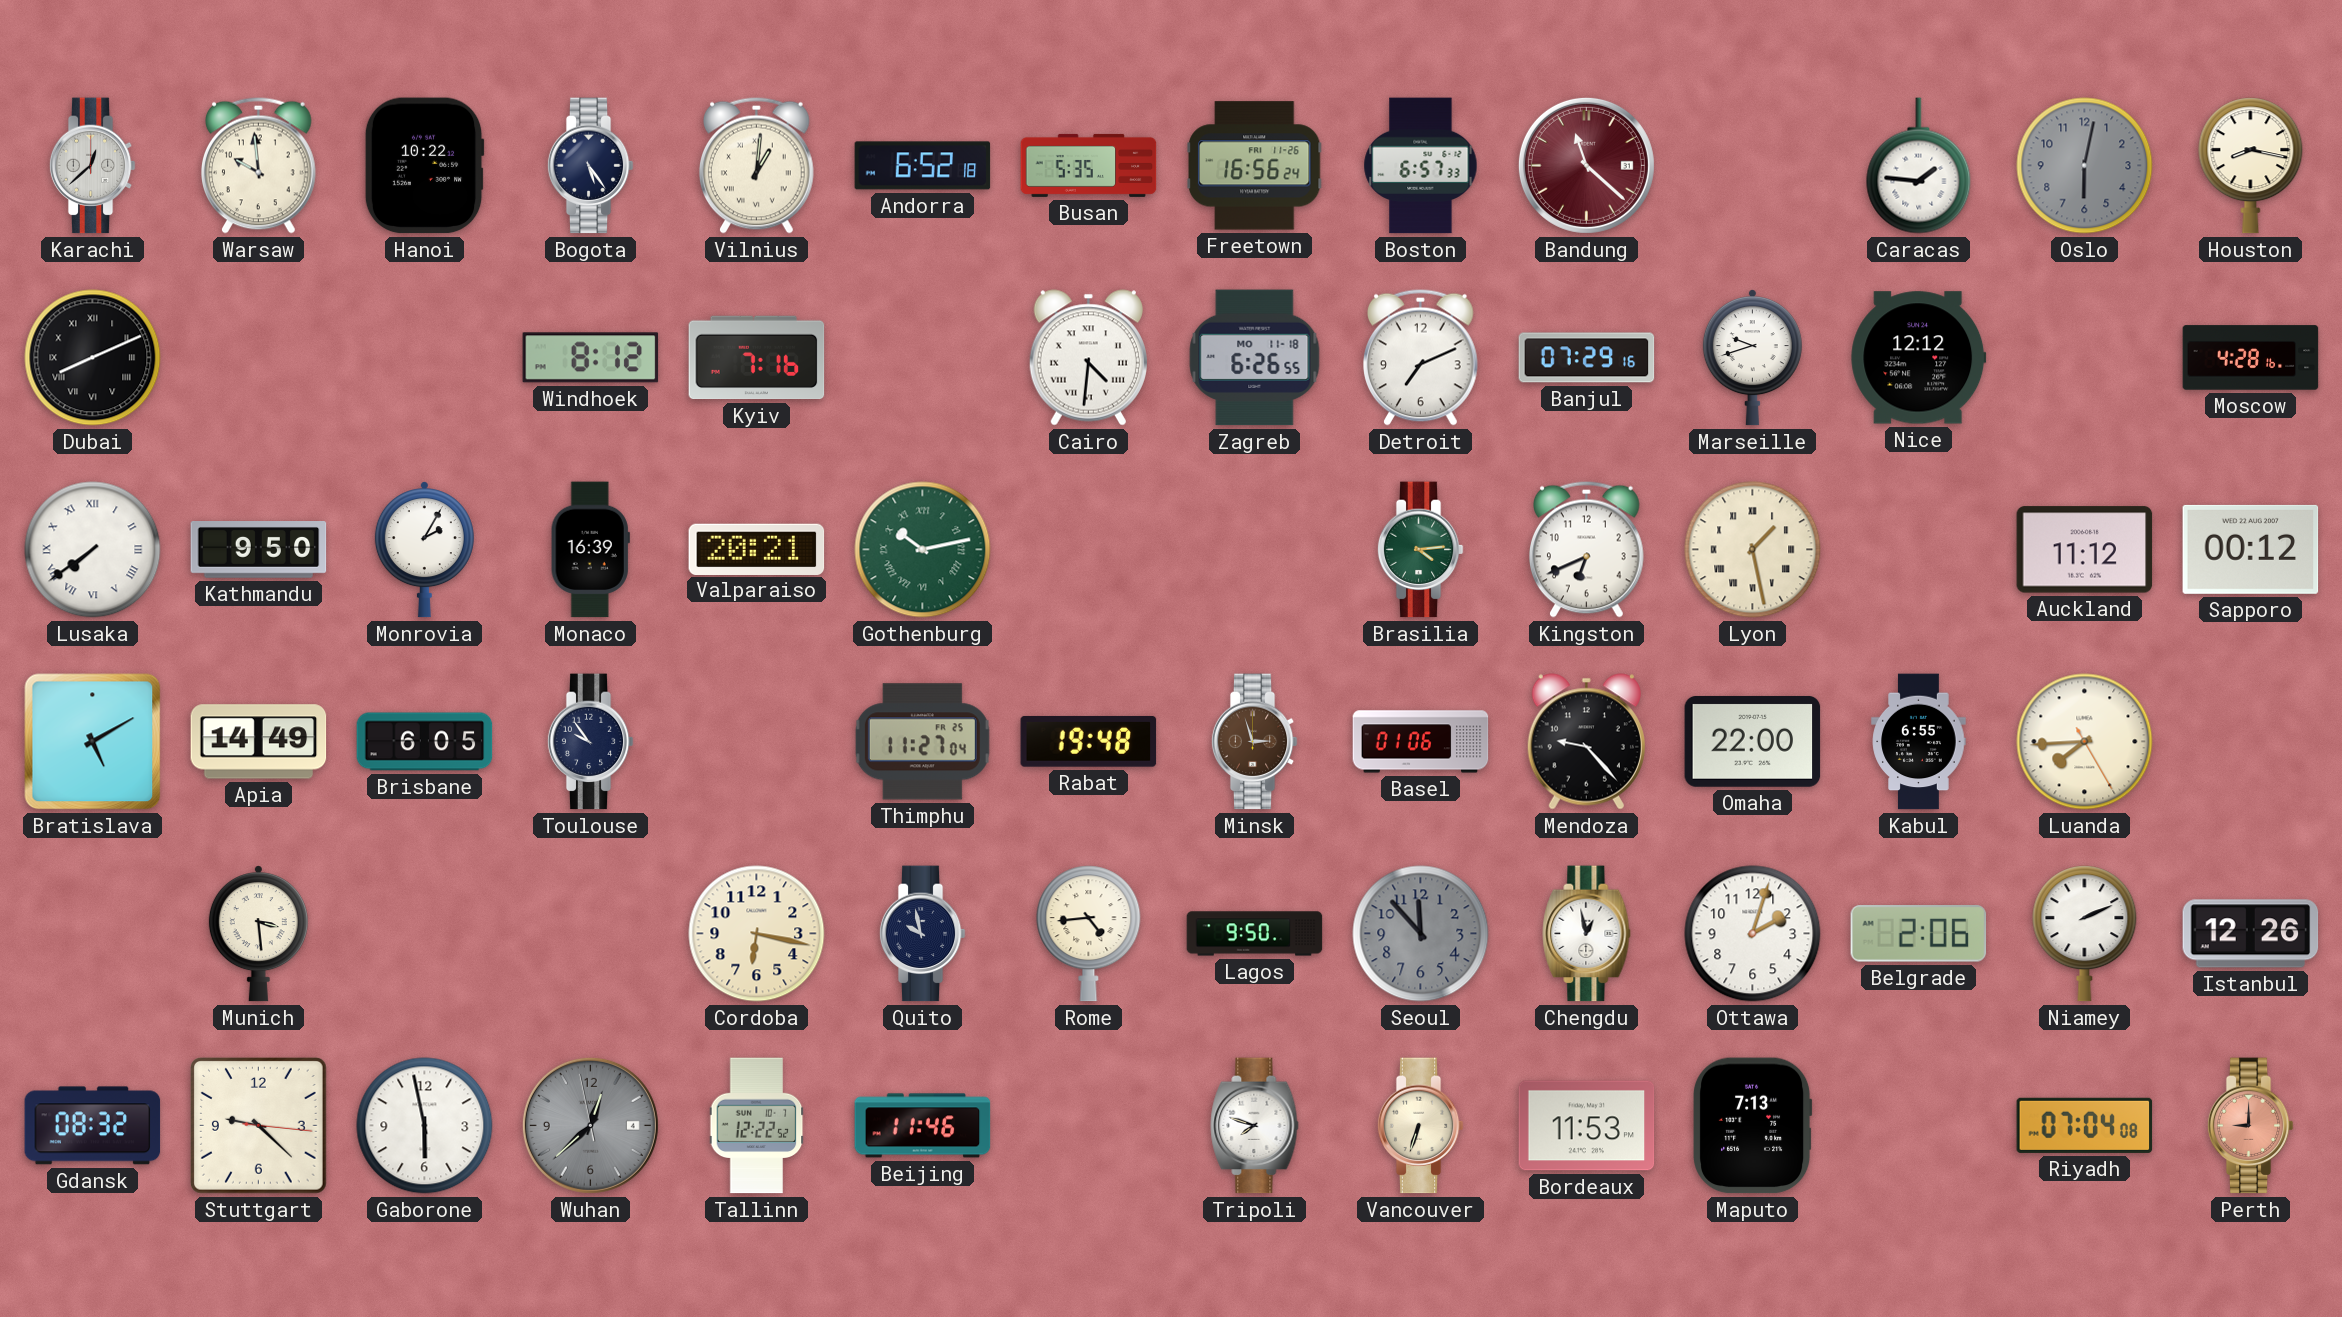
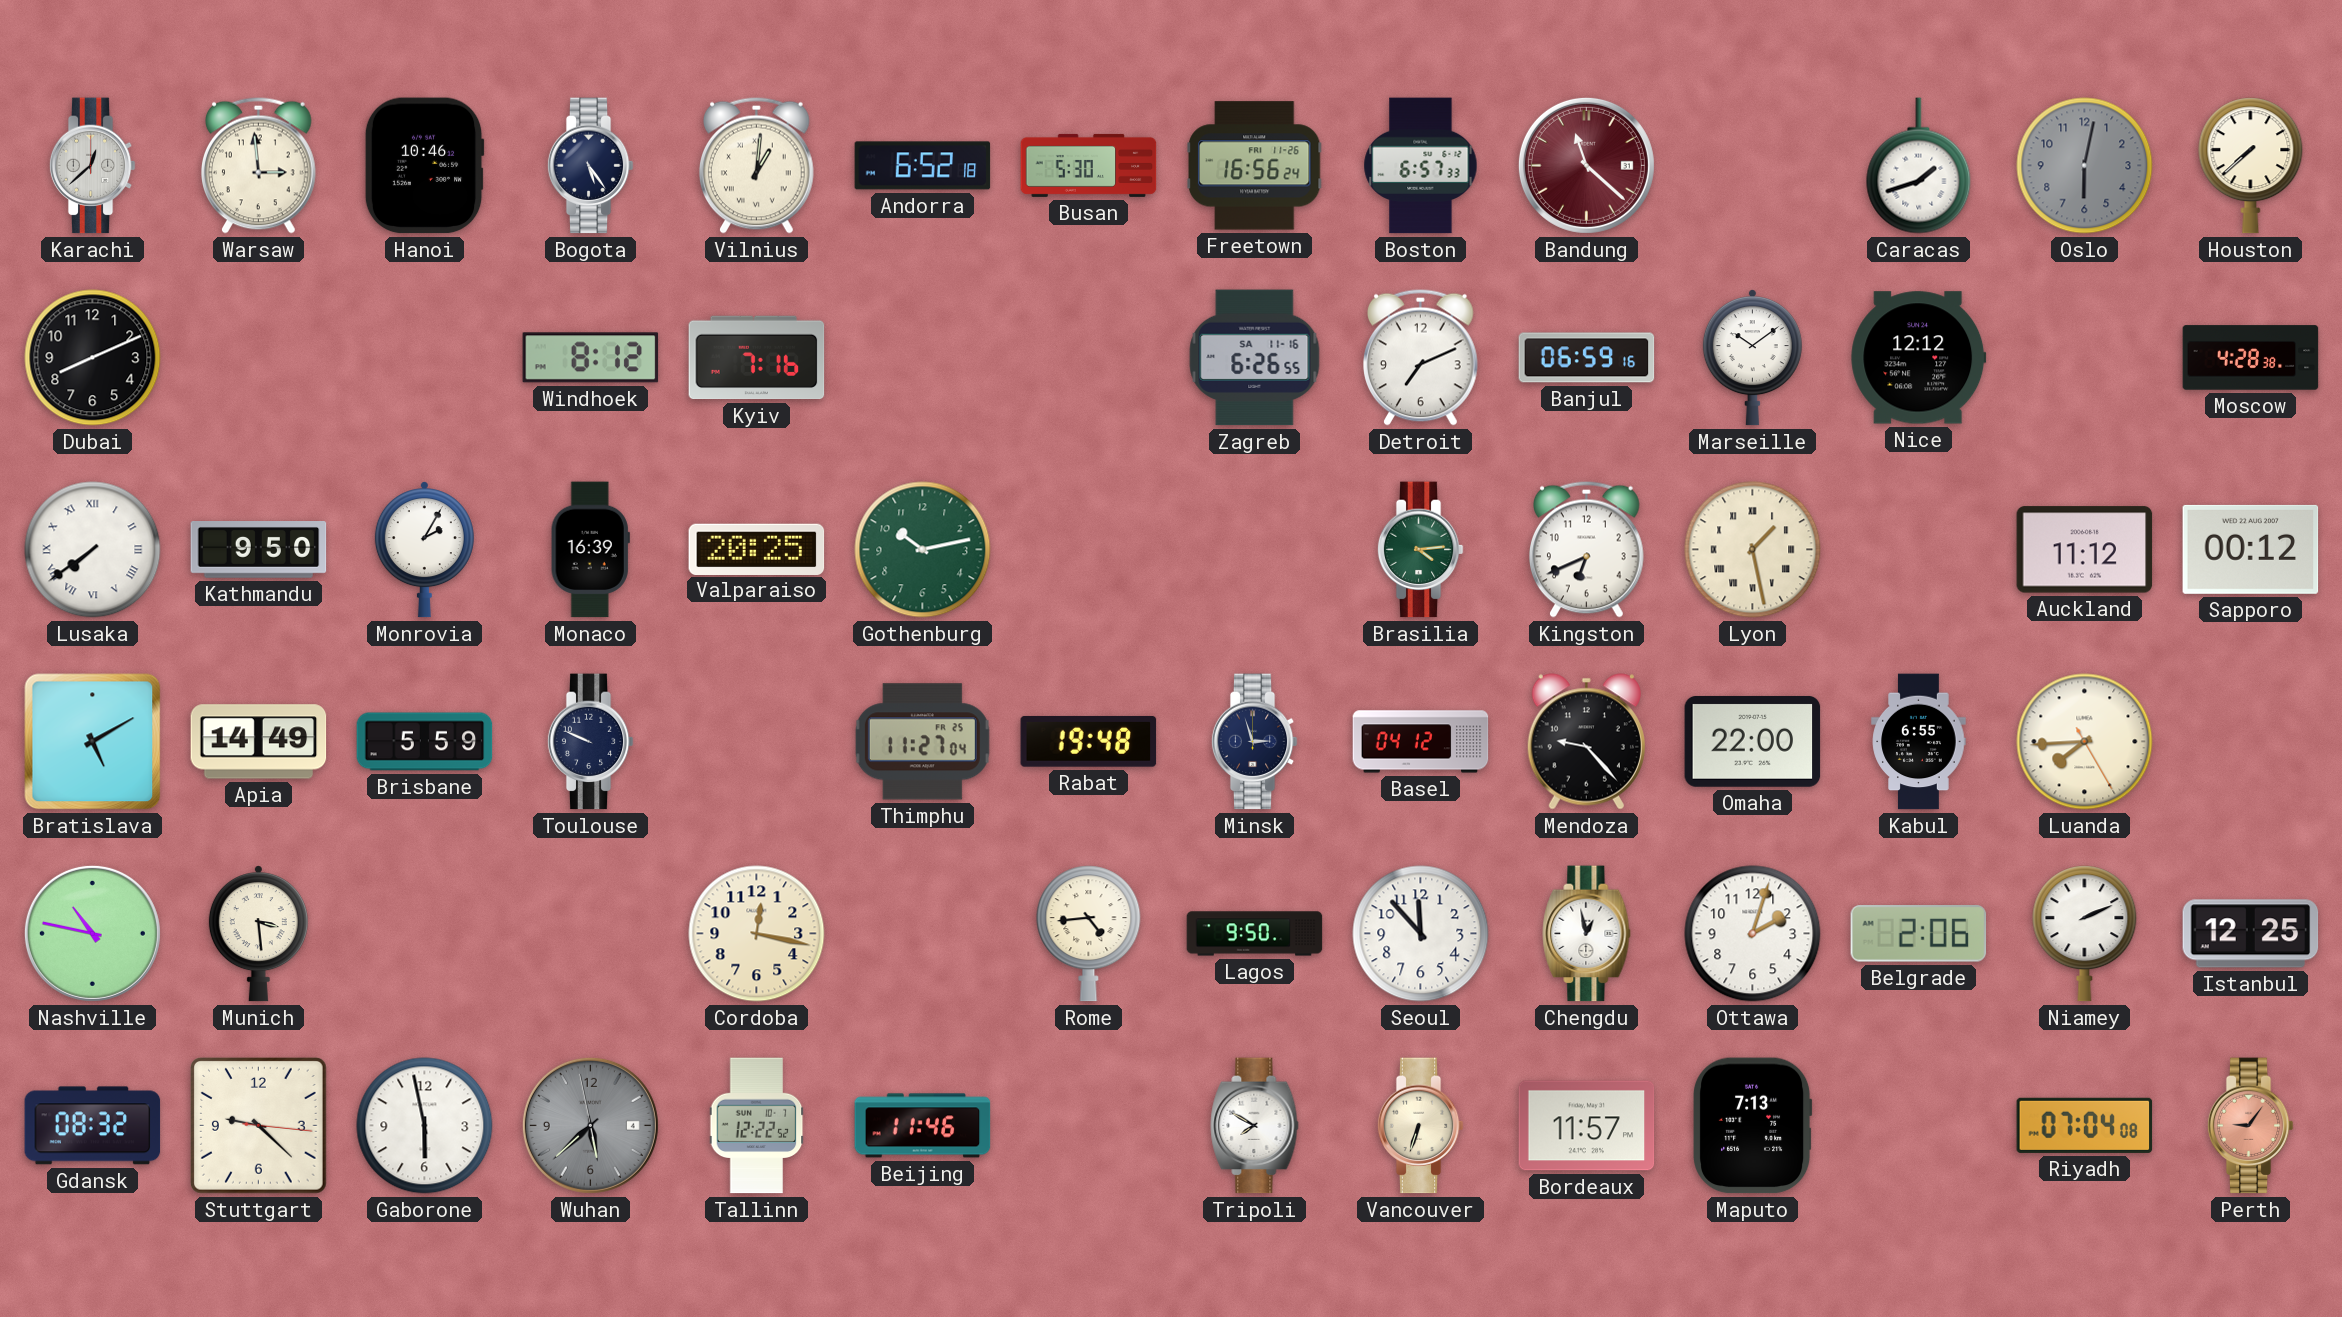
Warsaw: 9:59 -> 2:59 (259, 165)
Hanoi: 10:22 -> 10:46 (424, 166)
Busan: 5:35 -> 5:30 (1089, 165)
Caracas: 1:46 -> 1:42 (1919, 166)
Houston: 8:17 -> 7:38 (2251, 166)
Dubai numerals: Roman -> Arabic (93, 358)
Cairo: 4:31 -> none (1088, 358)
Zagreb date: MO 11-18 -> SA 11-16 (1255, 358)
Banjul: 07:29 -> 06:59 (1587, 358)
Marseille: 9:42 -> 10:09 (1752, 358)
Moscow: 4:28:16 -> 4:28:38 (2251, 358)
Valparaiso: 20:21 -> 20:25 (757, 549)
Gothenburg numerals: Roman -> Arabic (923, 550)
Brisbane: 6:05 -> 5:59 (425, 742)
Toulouse: 9:54 -> 9:49 (590, 742)
Minsk dial: brown -> navy (1254, 742)
Basel: 01:06 -> 04:12 (1421, 742)
Nashville: none -> 10:47 (92, 933)
Cordoba: 6:17 -> 12:17 (757, 934)
Quito: 9:58 -> none (922, 934)
Seoul dial: grey -> white (1421, 934)
Istanbul: 12:26 -> 12:25 (2251, 934)
Wuhan: 12:37 -> 5:37 (590, 1125)
Tripoli: 7:48 -> 7:50 (1255, 1126)
Bordeaux: 11:53 -> 11:57 (1587, 1126)
Perth: 9:00 -> 9:06 (2250, 1126)
